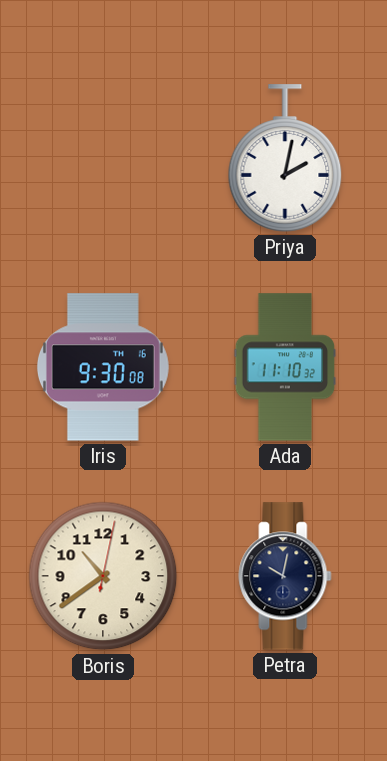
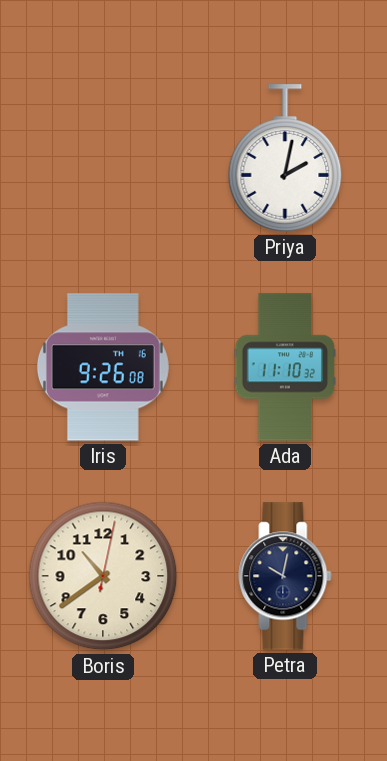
Iris: 9:30 -> 9:26 (103, 367)
